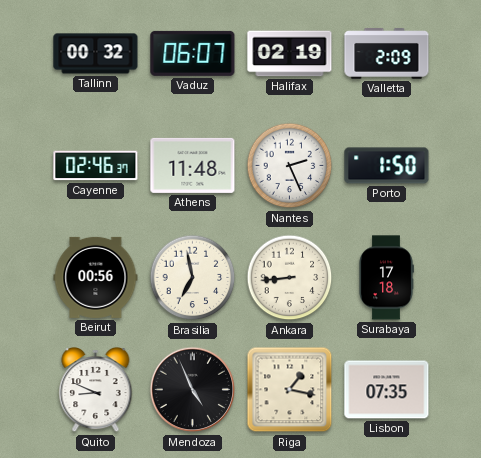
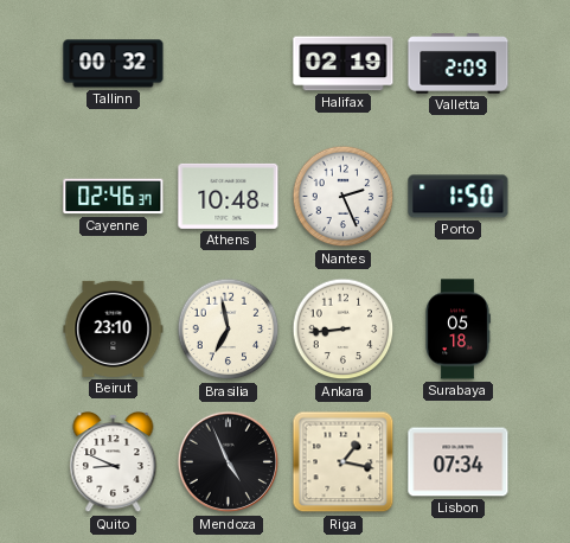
Vaduz: 06:07 -> none (193, 53)
Athens: 11:48 -> 10:48 (229, 196)
Beirut: 00:56 -> 23:10 (114, 328)
Surabaya: 17:18 -> 05:18 (457, 330)
Lisbon: 07:35 -> 07:34 (459, 462)
